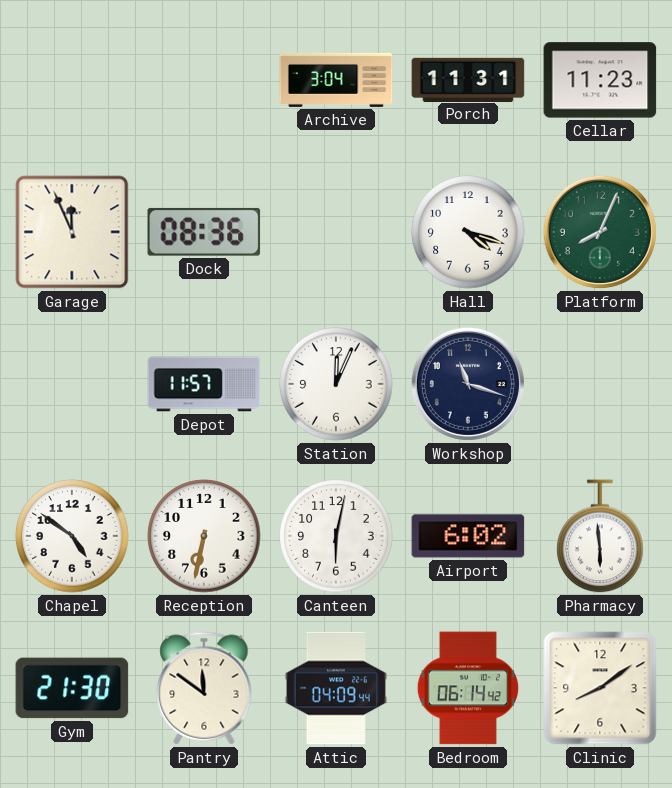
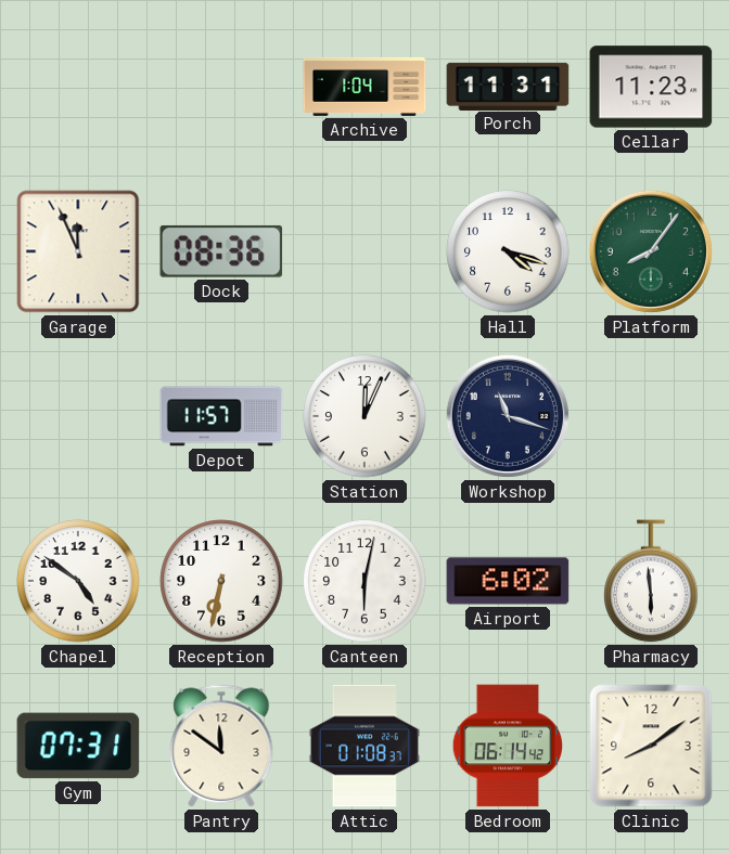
Archive: 3:04 -> 1:04 (364, 87)
Platform: 8:04 -> 8:06 (651, 251)
Gym: 21:30 -> 07:31 (78, 746)
Attic: 04:09 -> 01:08 (364, 746)
